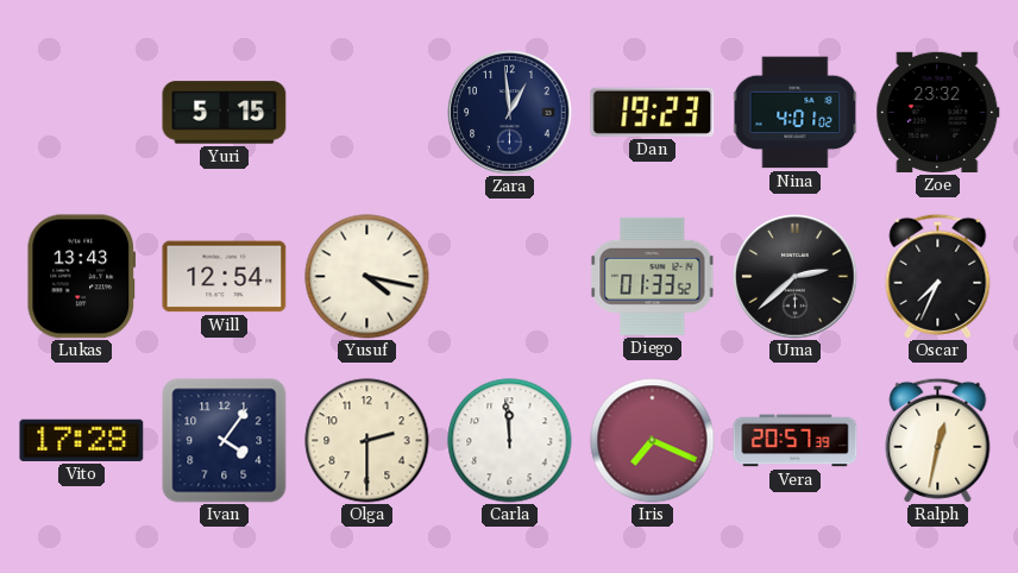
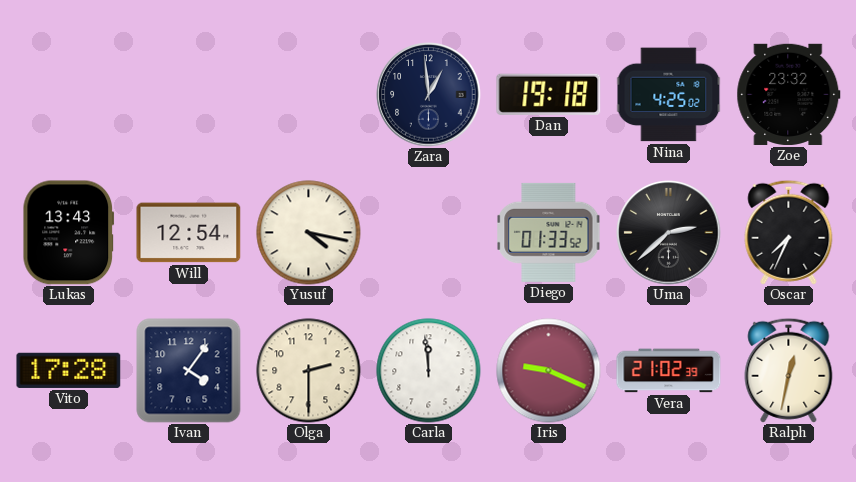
Yuri: 5:15 -> none (225, 113)
Dan: 19:23 -> 19:18 (549, 94)
Nina: 4:01 -> 4:25 (668, 95)
Iris: 7:19 -> 9:19 (549, 371)
Vera: 20:57 -> 21:02 (669, 371)
